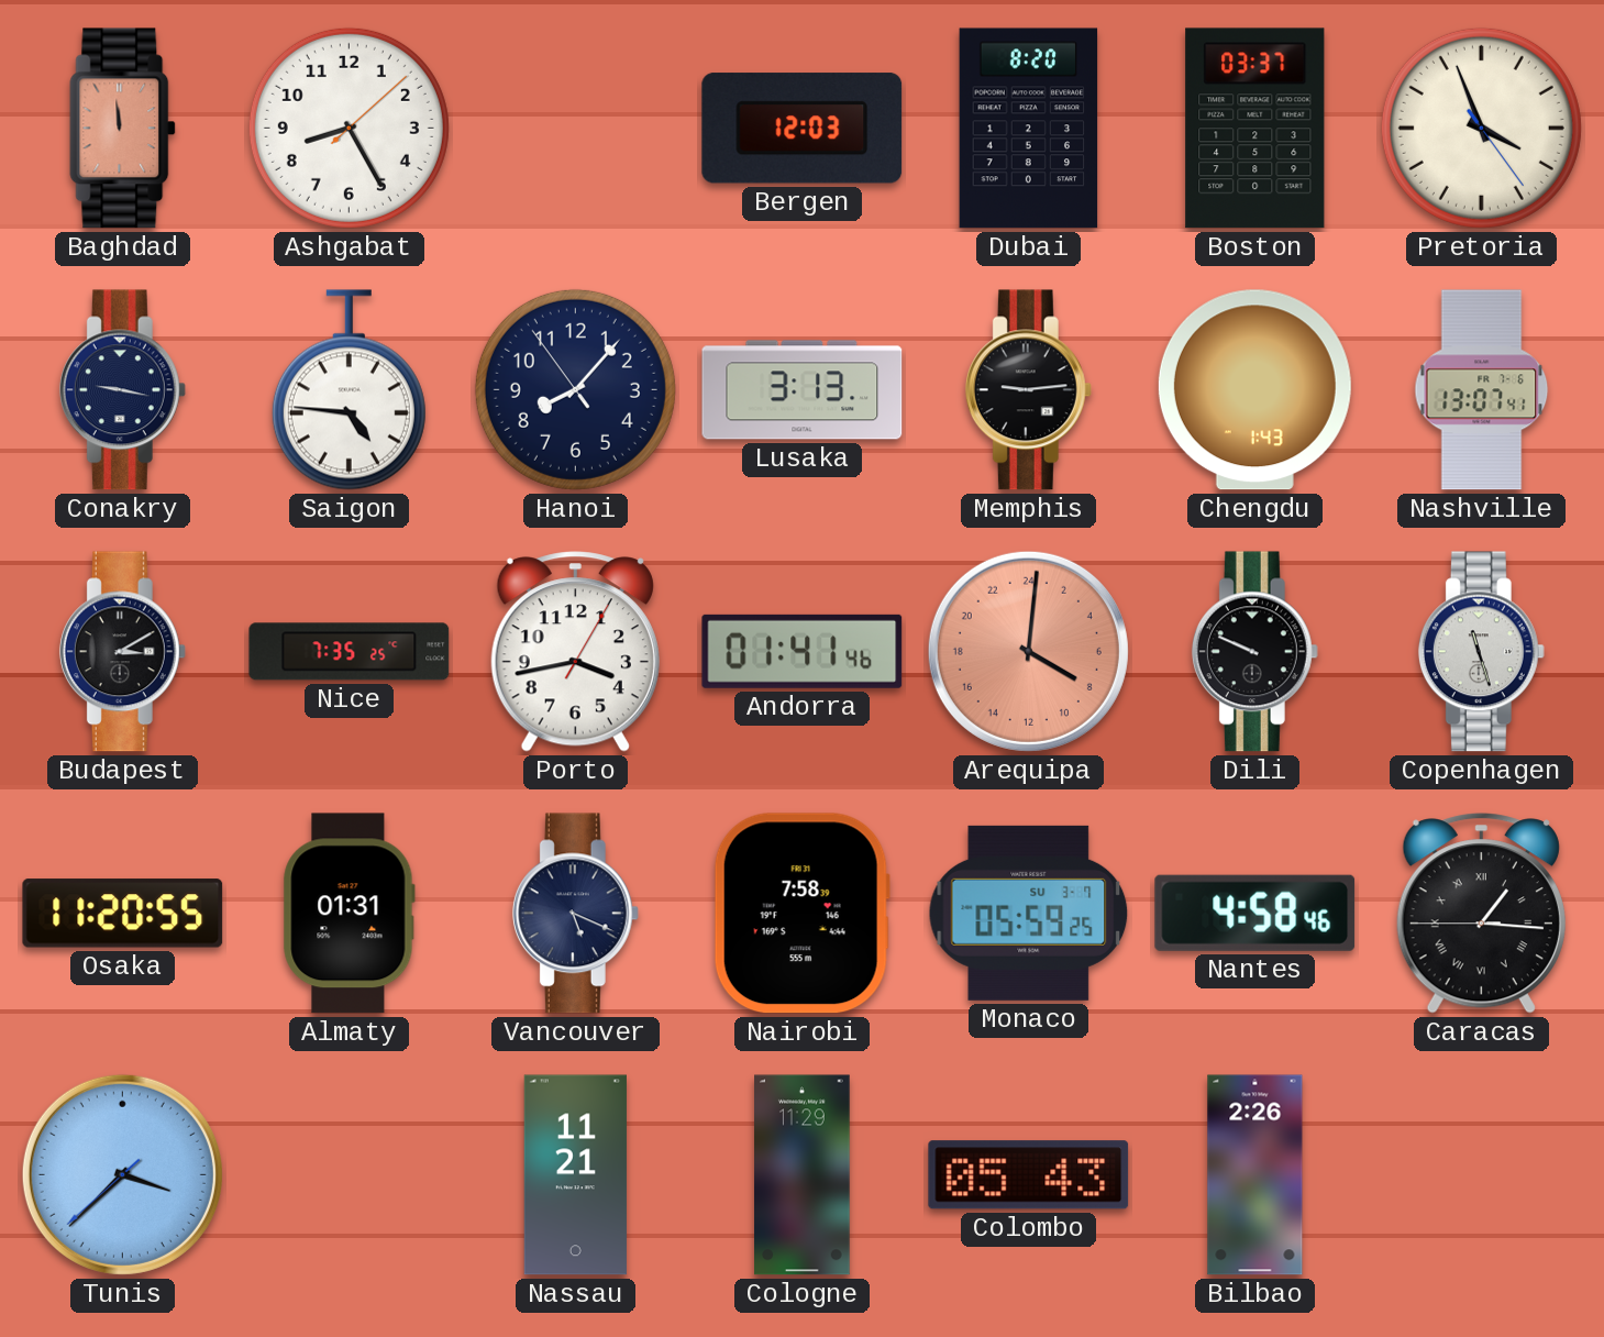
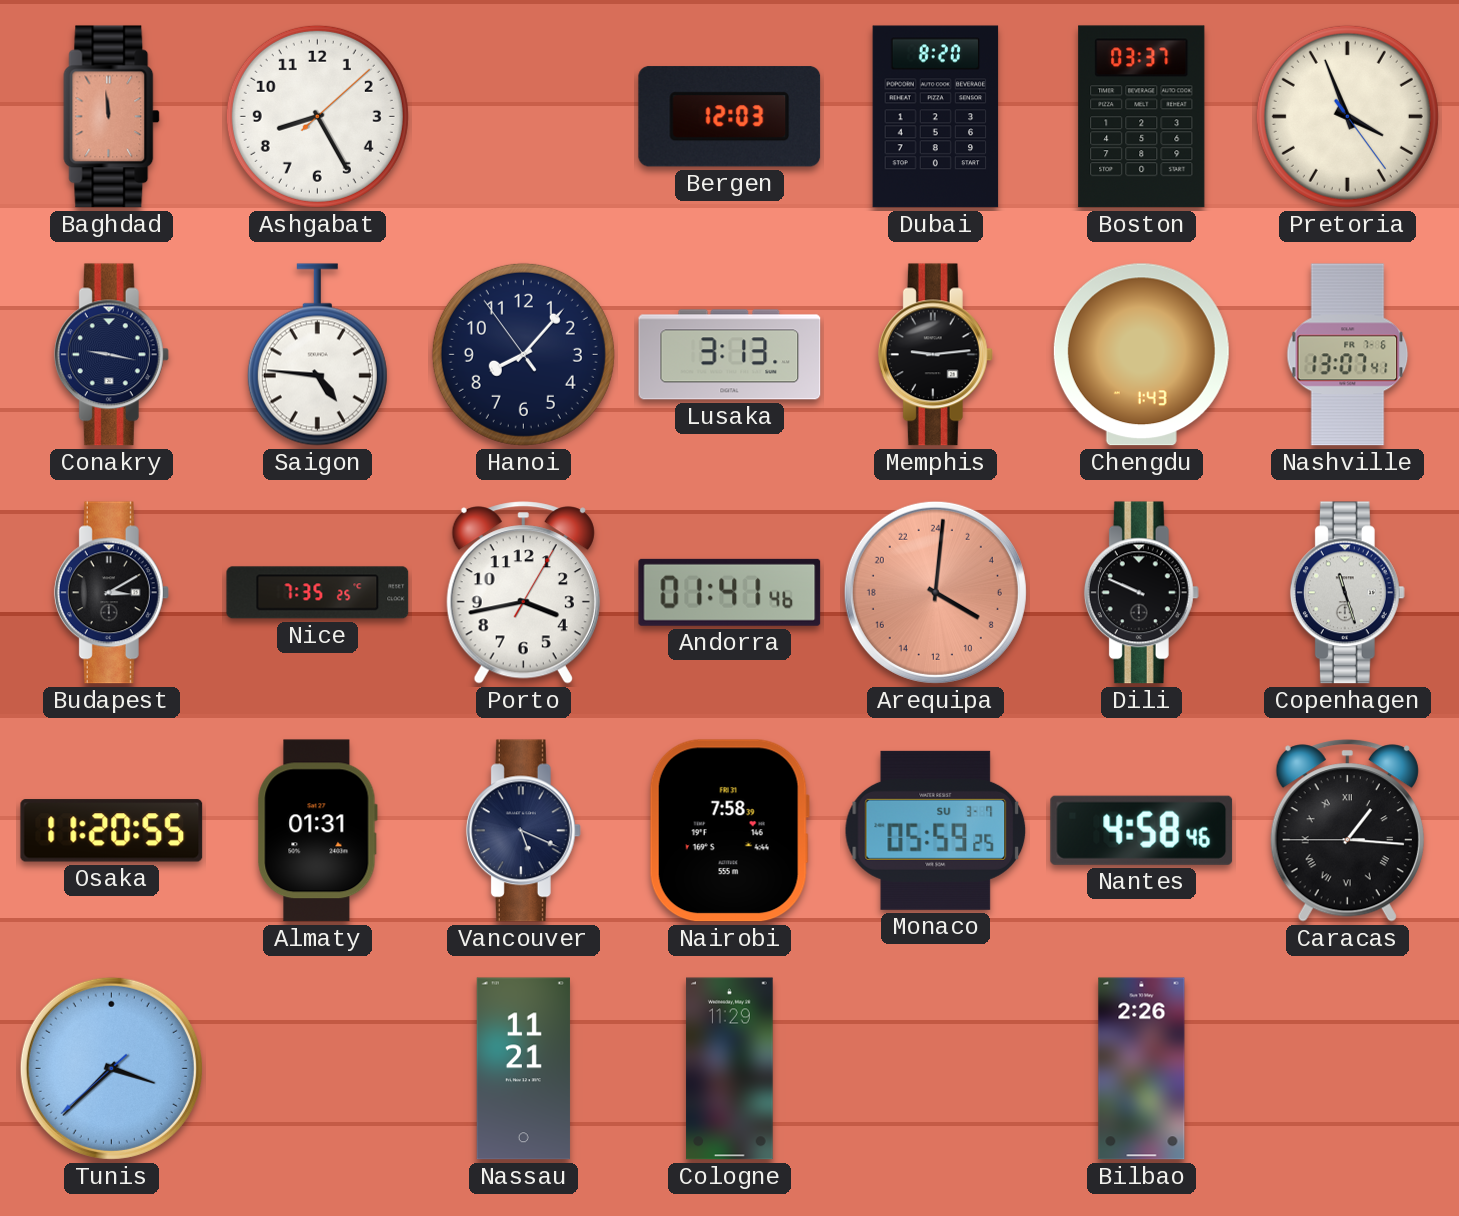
Colombo: 05:43 -> none (1029, 1175)
